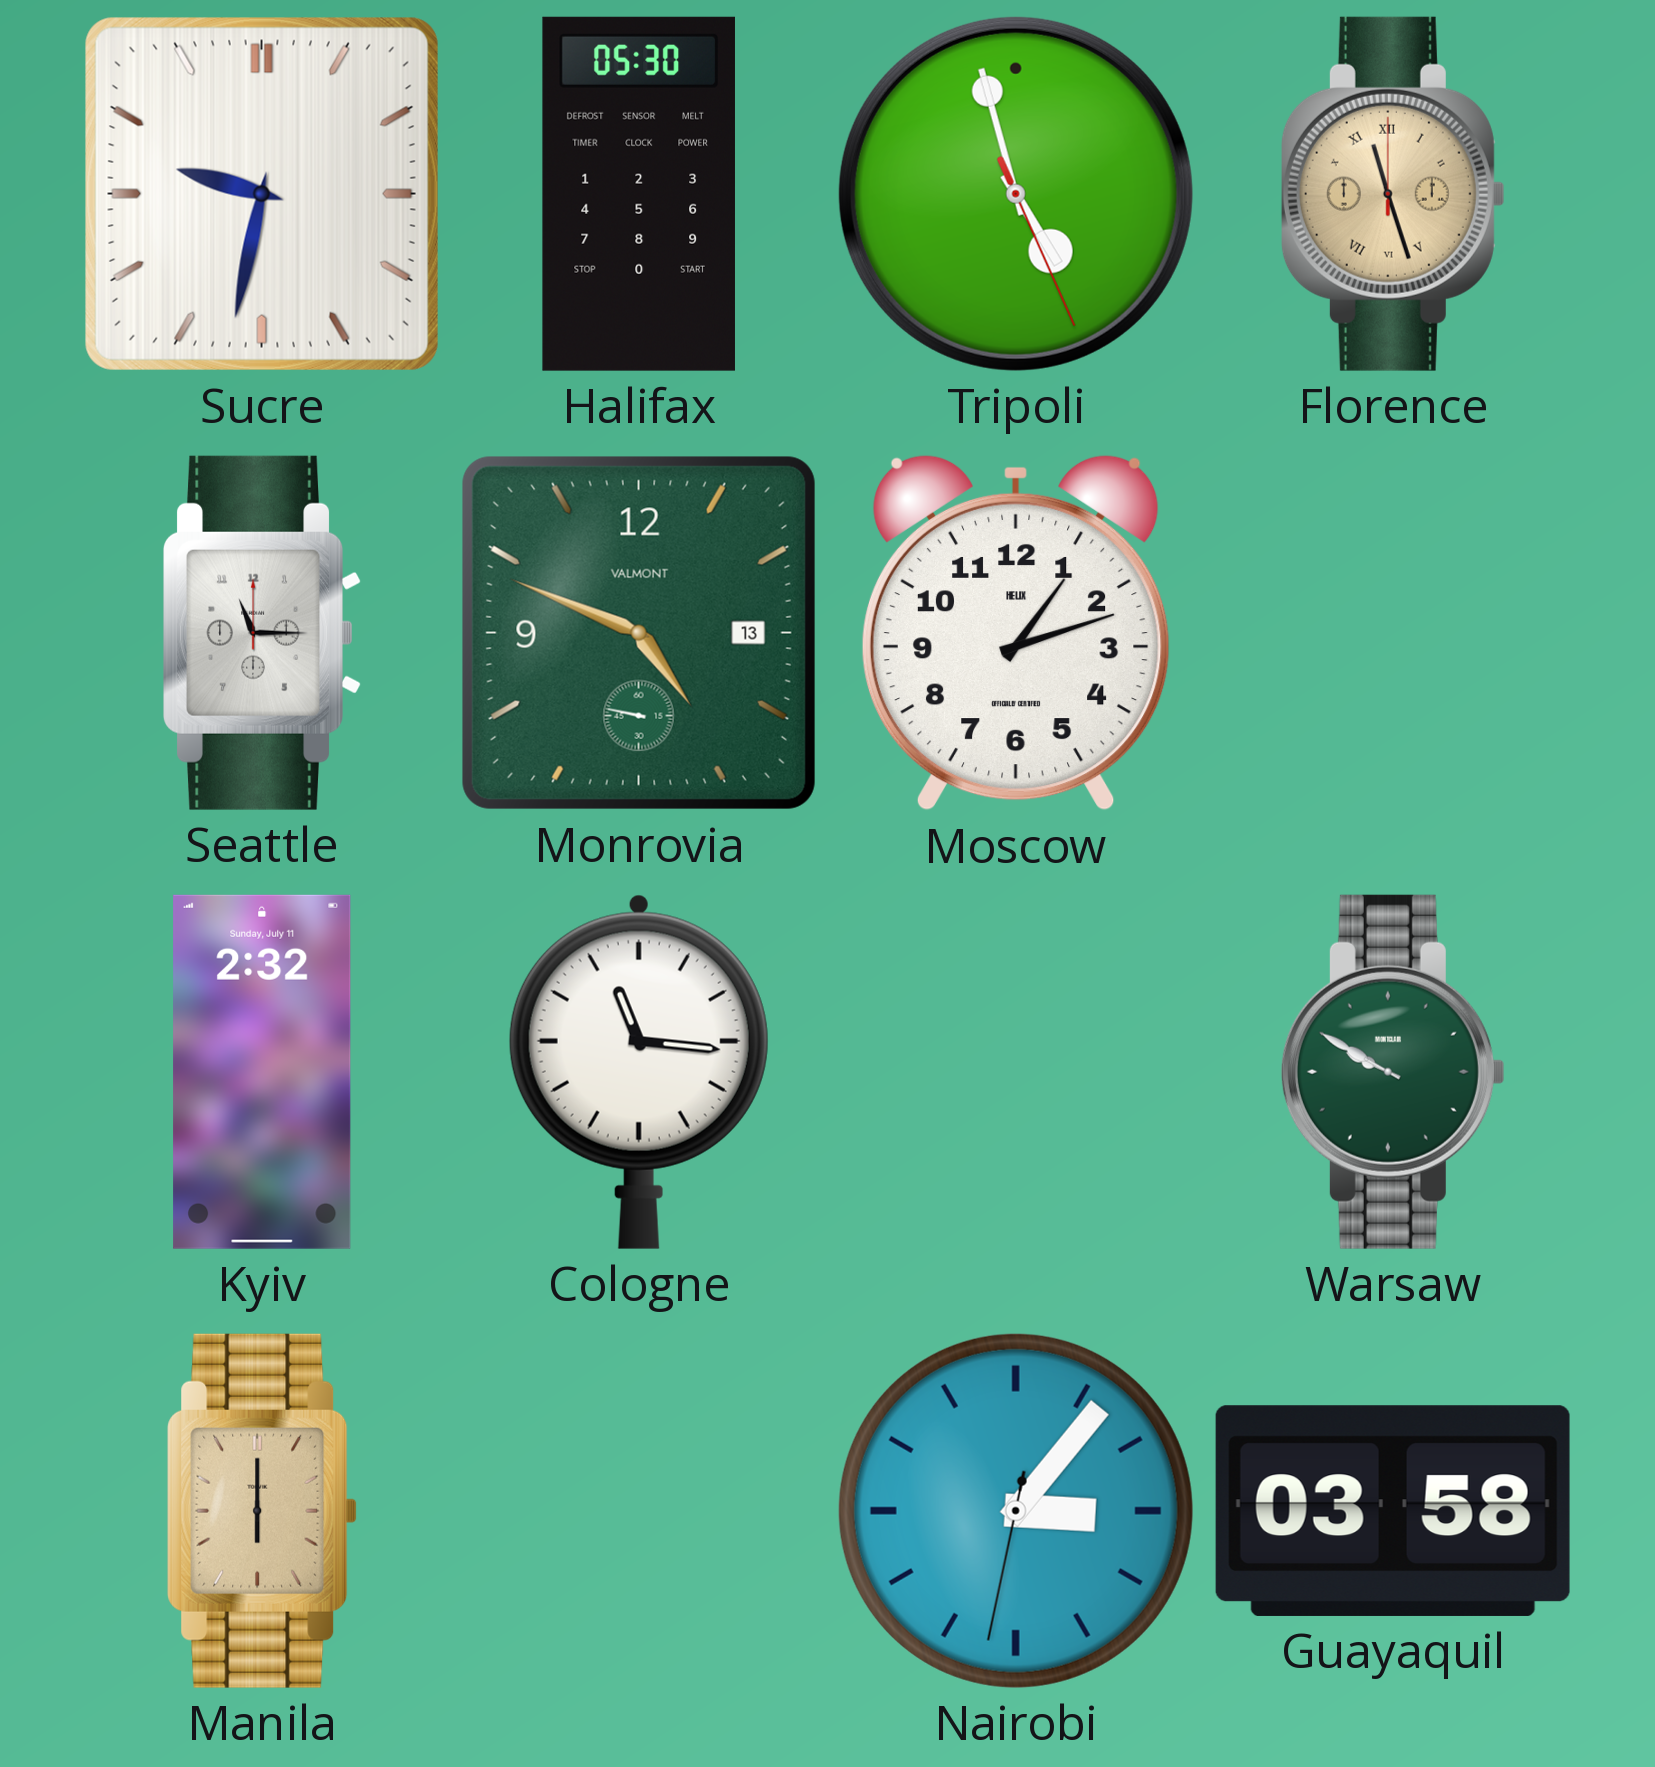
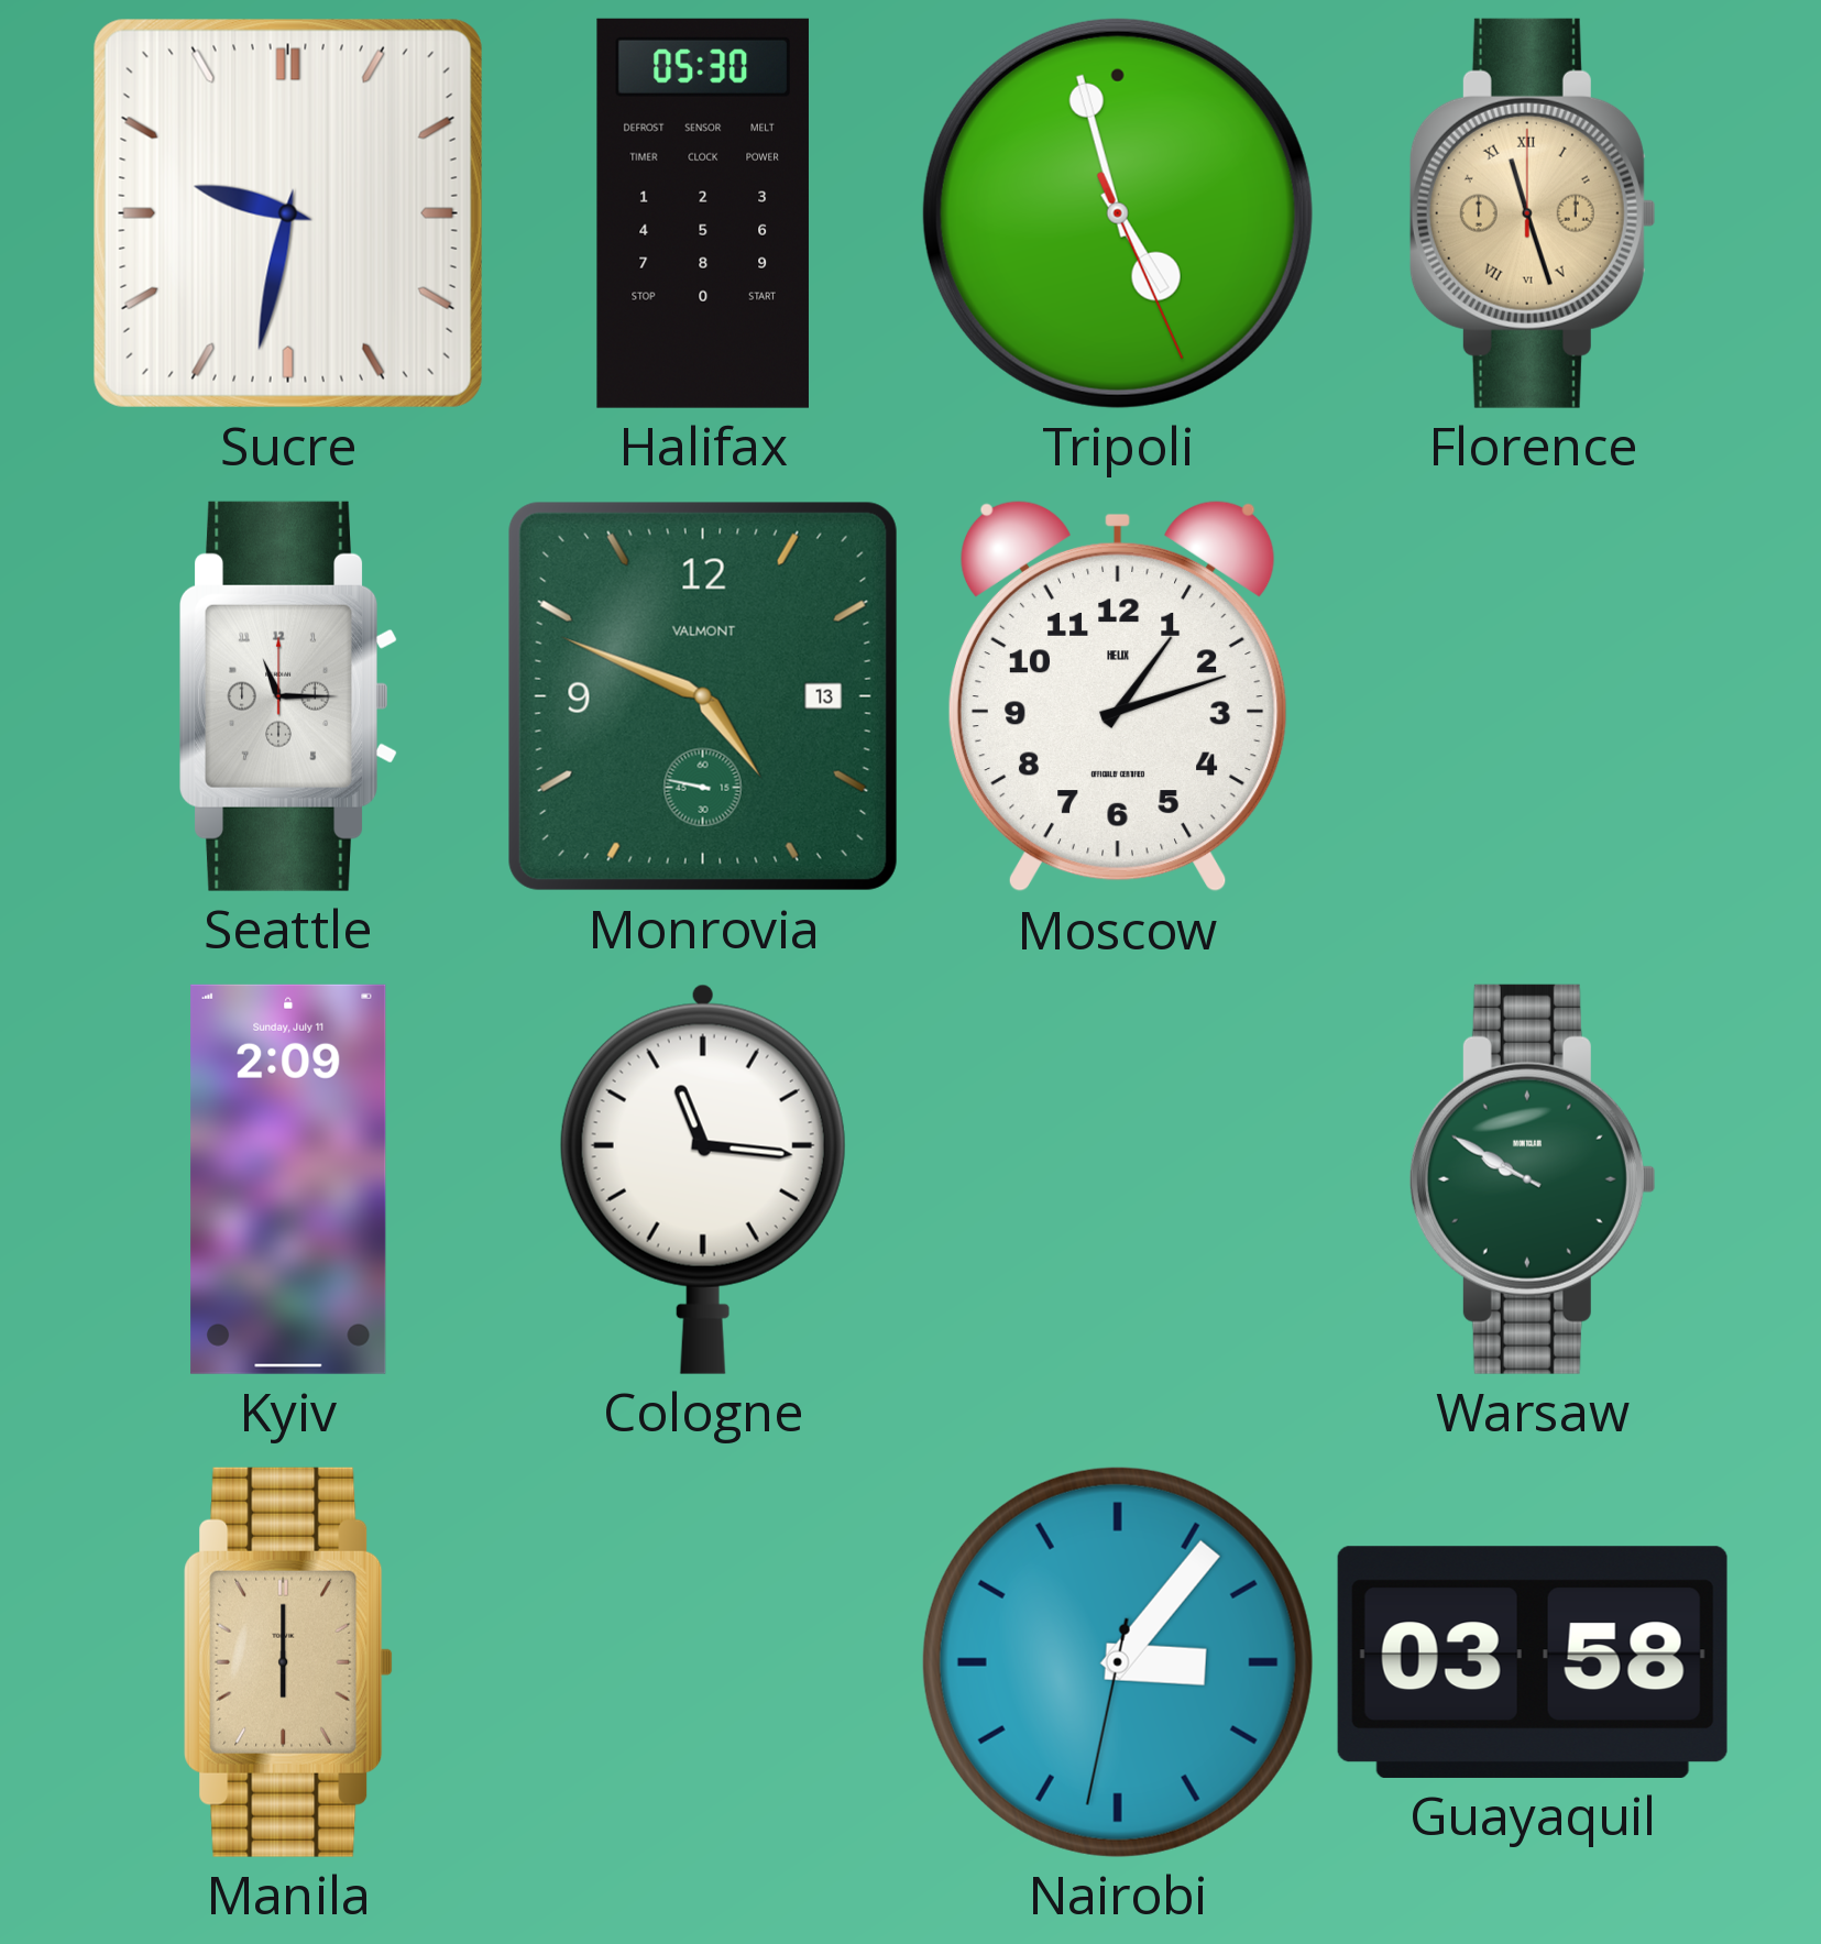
Kyiv: 2:32 -> 2:09 (288, 1179)
